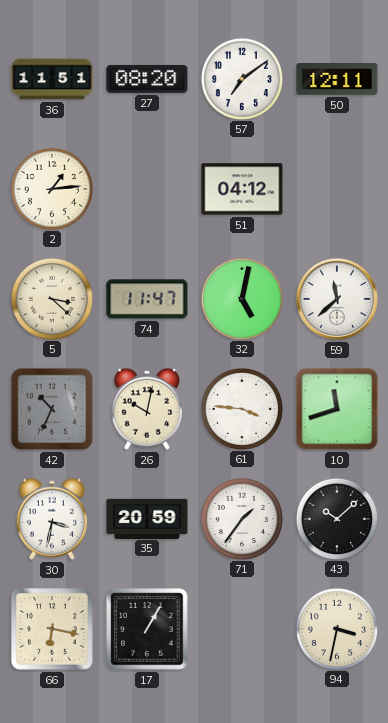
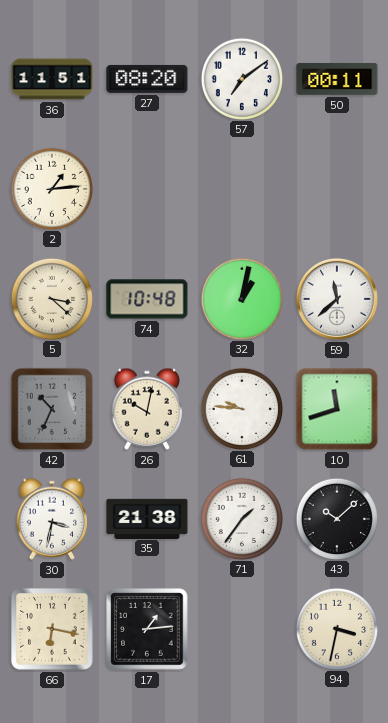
50: 12:11 -> 00:11 (337, 79)
51: 04:12 -> none (242, 189)
74: 11:47 -> 10:48 (147, 299)
32: 5:02 -> 1:02 (241, 298)
61: 3:46 -> 9:46 (241, 408)
35: 20:59 -> 21:38 (147, 518)
17: 1:05 -> 1:14 (147, 629)
